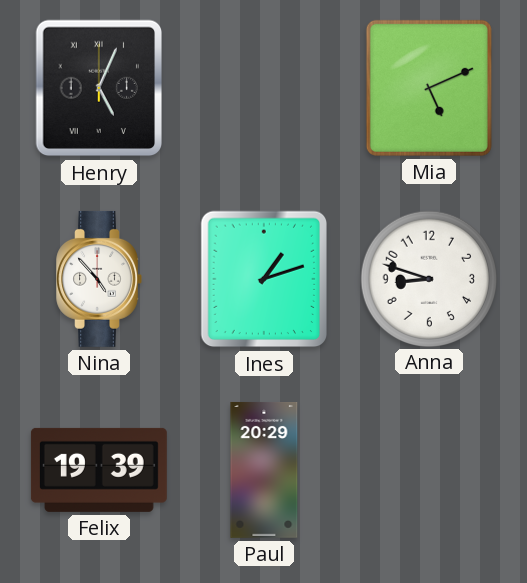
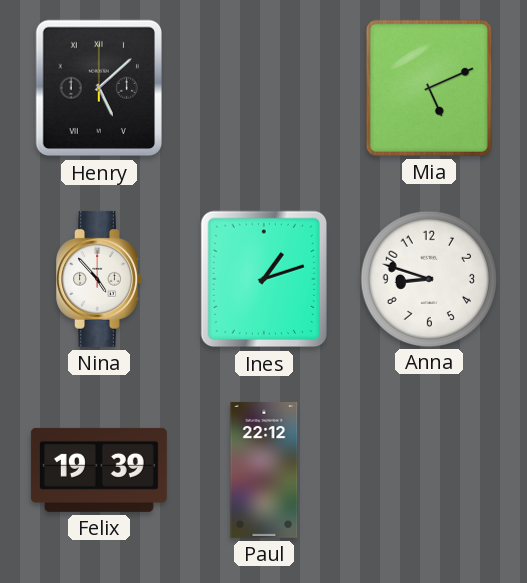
Henry: 5:04 -> 5:08 (98, 88)
Paul: 20:29 -> 22:12 (264, 470)
